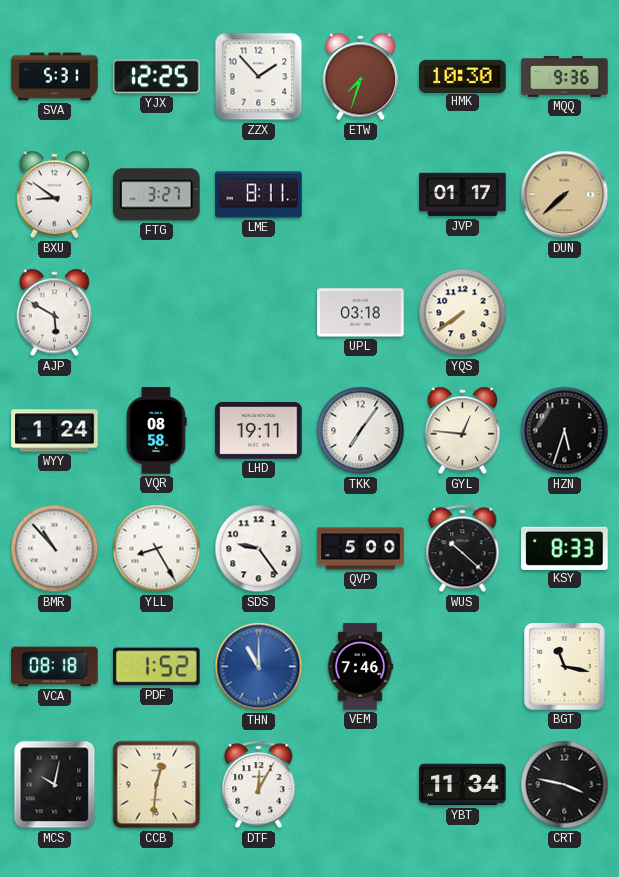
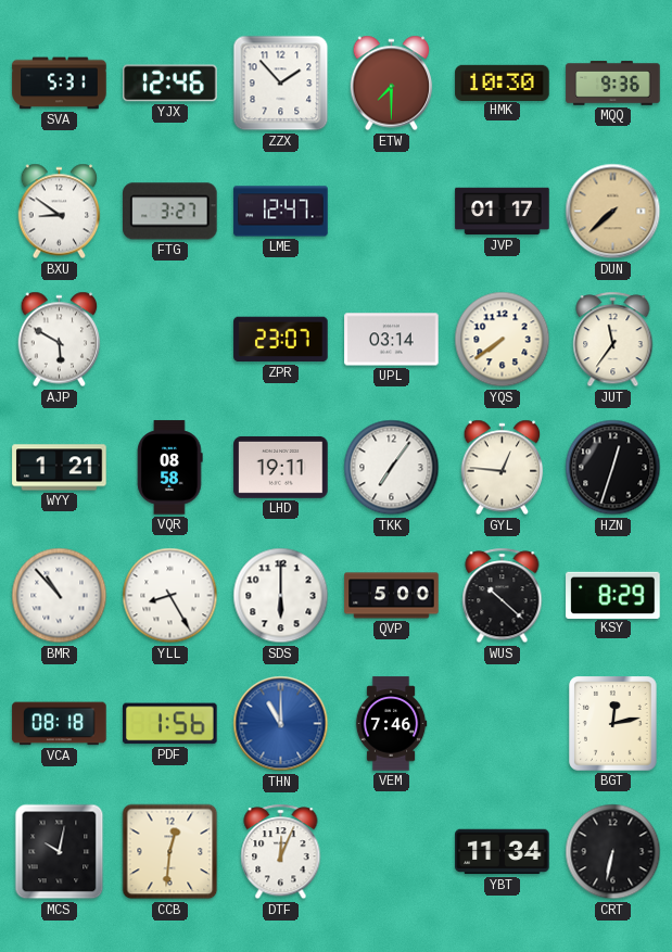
YJX: 12:25 -> 12:46 (170, 84)
ETW: 7:33 -> 7:30 (392, 84)
LME: 8:11 -> 12:47 (281, 212)
ZPR: none -> 23:07 (281, 340)
UPL: 03:18 -> 03:14 (392, 340)
JUT: none -> 11:36 (613, 340)
WYY: 1:24 -> 1:21 (60, 468)
HZN: 5:33 -> 12:33 (613, 468)
SDS: 9:24 -> 6:00 (281, 596)
KSY: 8:33 -> 8:29 (613, 595)
PDF: 1:52 -> 1:56 (170, 724)
BGT: 11:17 -> 12:13 (613, 724)
DTF: 12:05 -> 12:04 (281, 852)
CRT: 3:47 -> 6:32 (613, 852)
